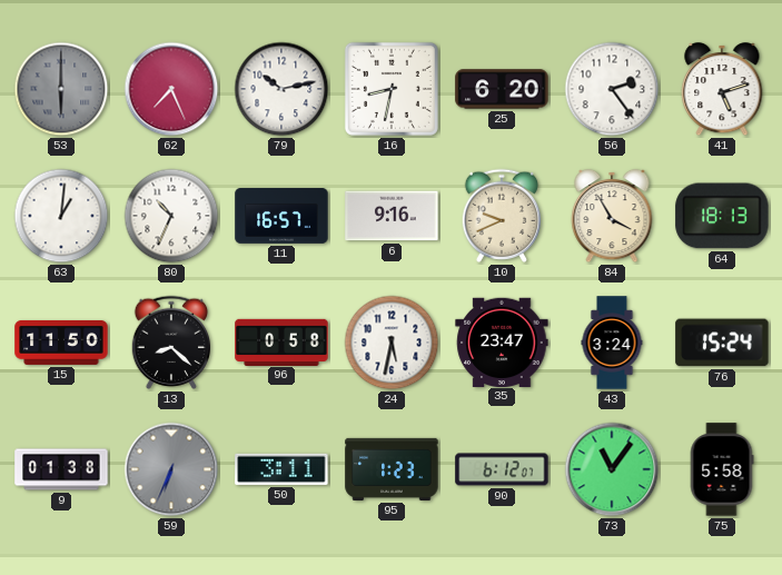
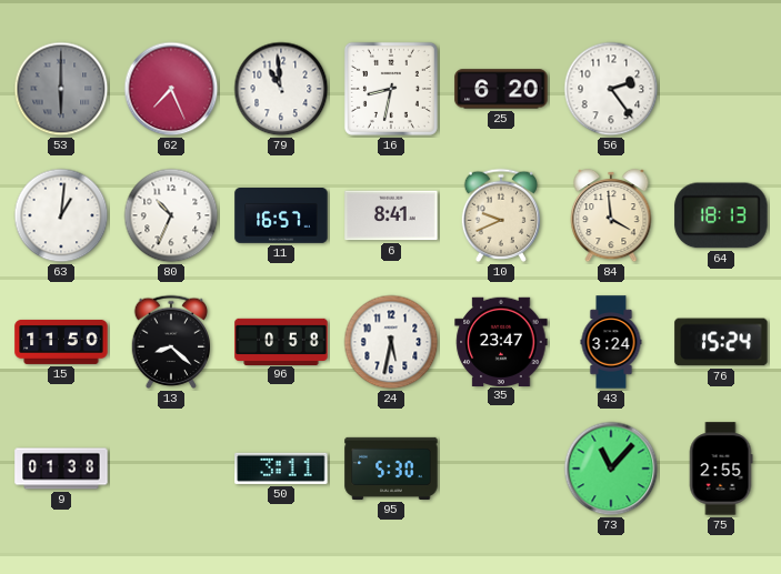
79: 10:13 -> 10:59 (281, 89)
41: 5:12 -> none (722, 89)
6: 9:16 -> 8:41 (391, 215)
84: 3:55 -> 3:59 (611, 215)
59: 6:34 -> none (171, 469)
95: 1:23 -> 5:30 (391, 469)
90: 6:12 -> none (502, 469)
73: 11:06 -> 11:07 (611, 469)
75: 5:58 -> 2:55 (721, 469)
